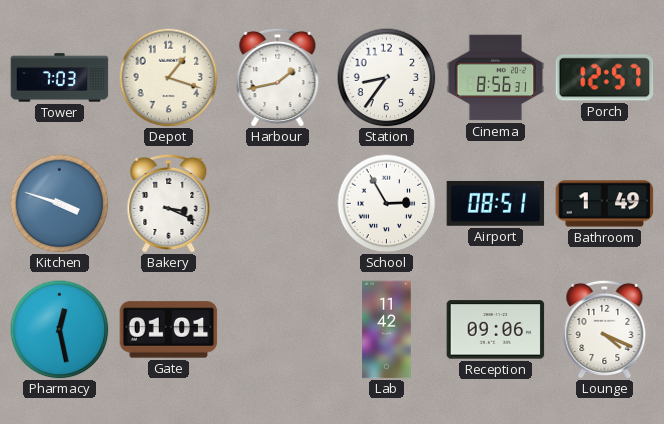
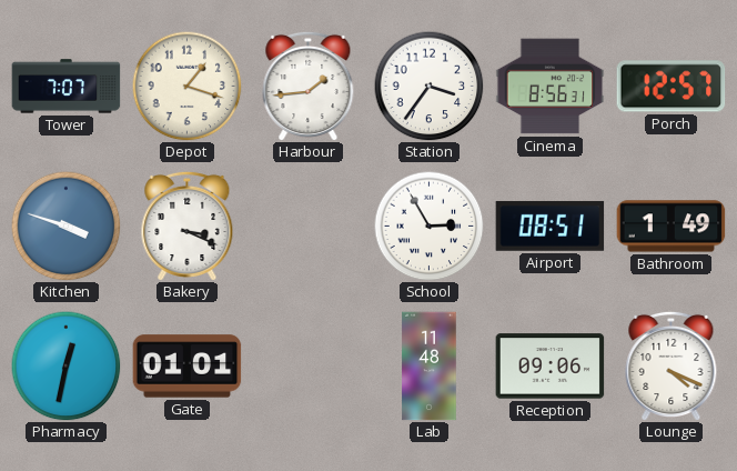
Tower: 7:03 -> 7:07 (67, 87)
Harbour: 1:43 -> 1:44 (309, 86)
Station: 8:36 -> 3:36 (430, 87)
Pharmacy: 12:28 -> 12:32 (67, 367)
Lab: 11:42 -> 11:48 (430, 367)
